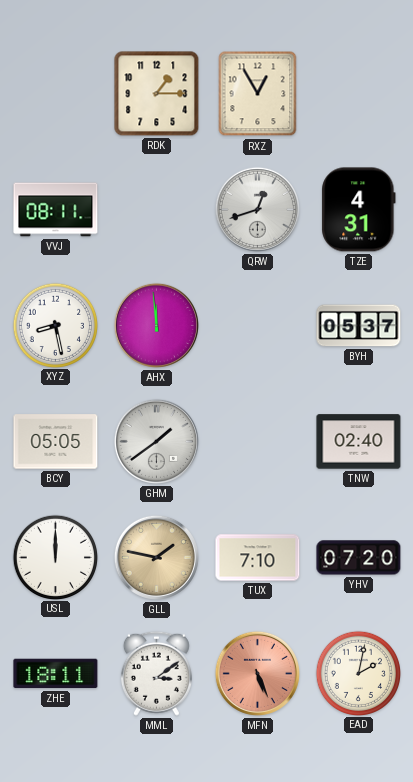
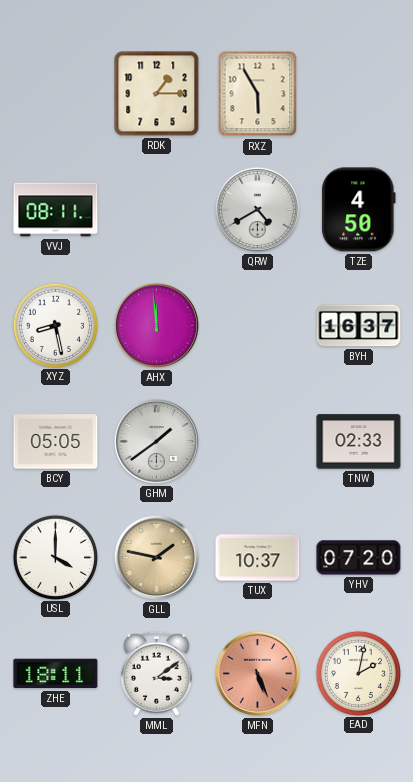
RXZ: 12:55 -> 5:55 (258, 94)
QRW: 12:42 -> 4:40 (257, 209)
TZE: 4:31 -> 4:50 (359, 210)
BYH: 05:37 -> 16:37 (359, 326)
TNW: 02:40 -> 02:33 (359, 442)
USL: 12:00 -> 4:00 (55, 557)
TUX: 7:10 -> 10:37 (258, 558)
